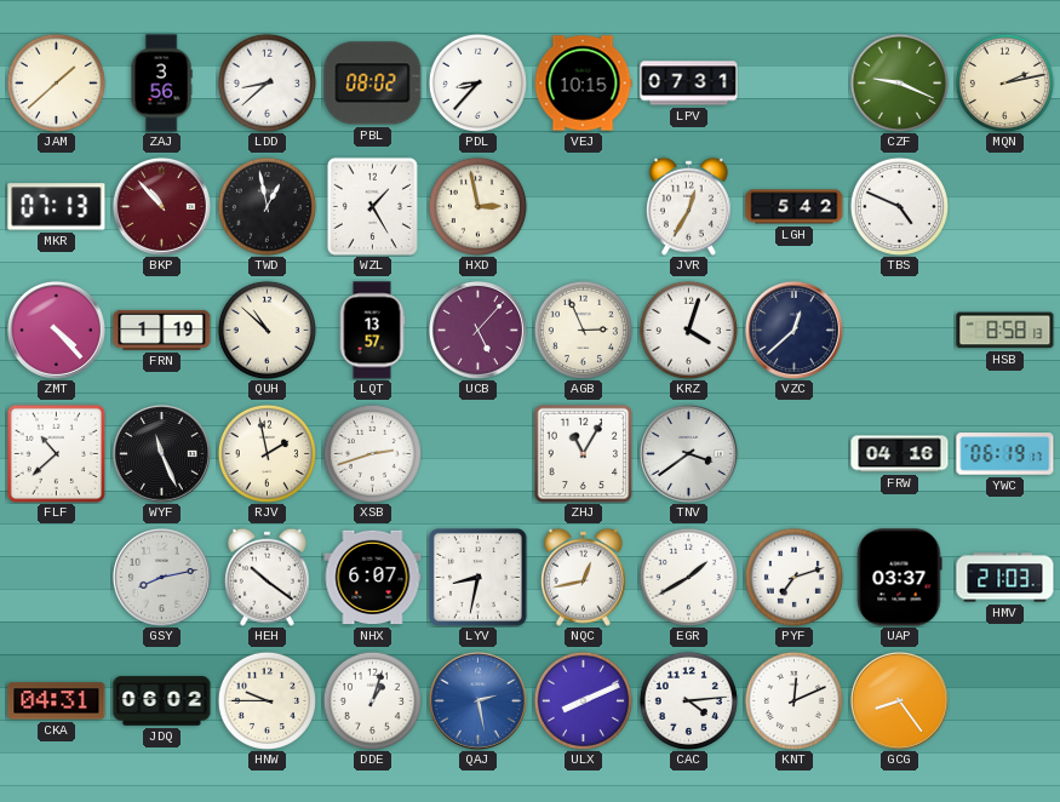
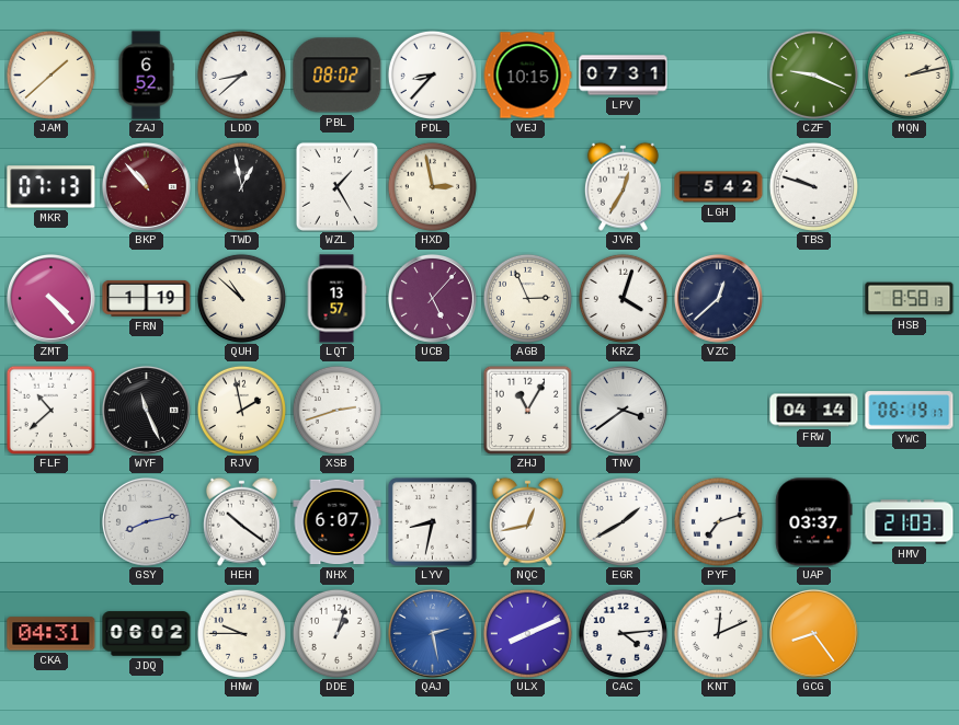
ZAJ: 3:56 -> 6:52 (146, 76)
TBS: 4:49 -> 9:48 (813, 186)
FRW: 04:16 -> 04:14 (814, 411)
